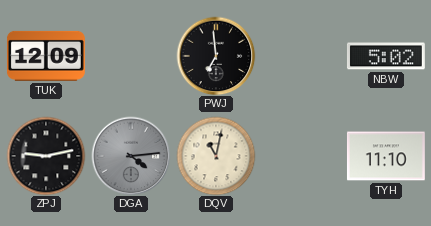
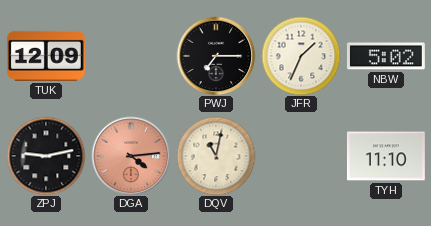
PWJ: 6:59 -> 7:15 (216, 56)
JFR: none -> 1:34 (301, 56)
DGA dial: grey -> salmon (131, 156)
